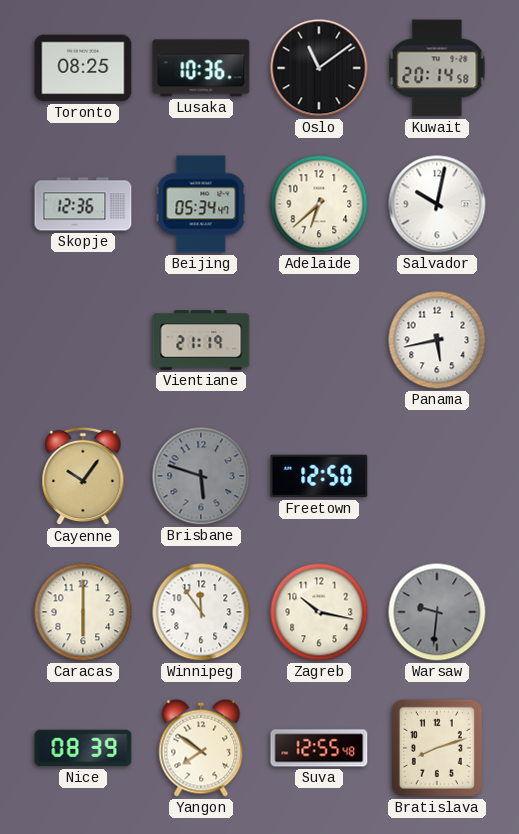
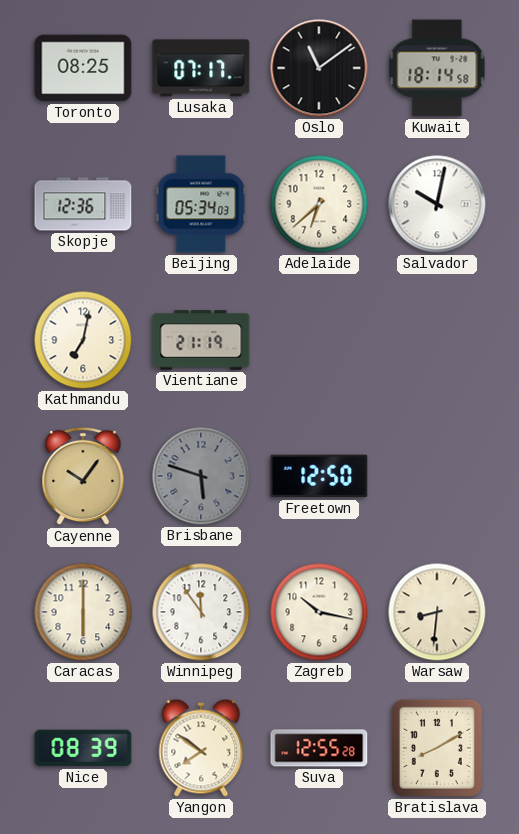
Lusaka: 10:36 -> 07:17 (201, 68)
Kuwait: 20:14 -> 18:14 (437, 68)
Beijing: 05:34:47 -> 05:34:03 (201, 204)
Kathmandu: none -> 7:02 (83, 340)
Panama: 5:43 -> none (437, 340)
Warsaw: 9:31 -> 8:31 (437, 612)
Warsaw dial: grey -> cream (437, 612)
Suva: 12:55:48 -> 12:55:28 (319, 748)
Bratislava: 8:12 -> 8:10 (437, 748)
